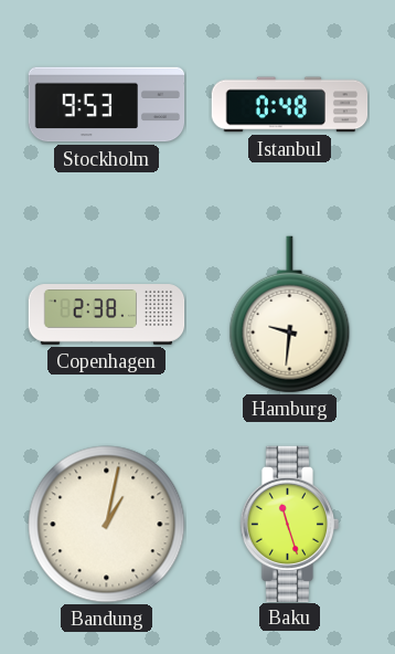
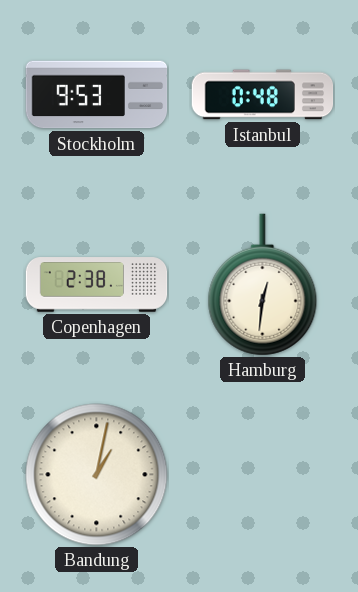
Hamburg: 9:31 -> 12:31 (263, 285)
Baku: 11:27 -> none (290, 524)
